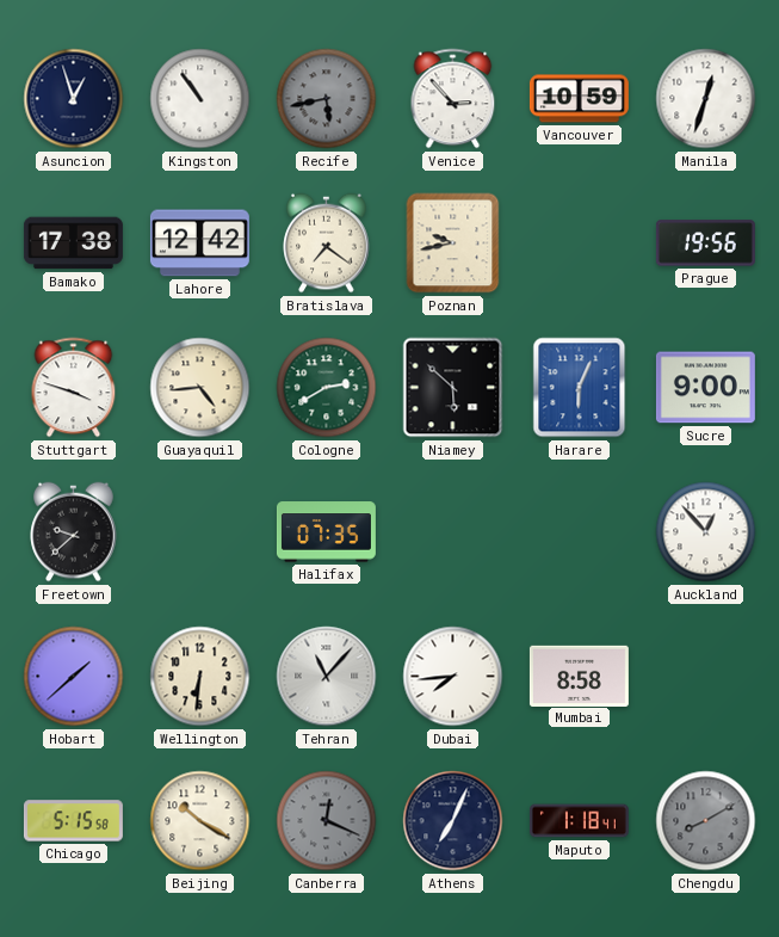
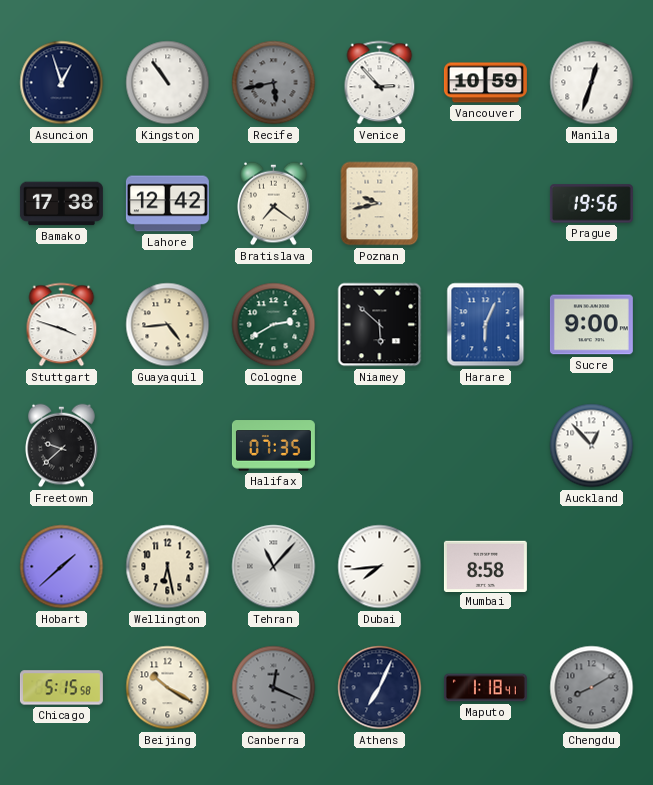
Wellington: 6:31 -> 6:28 (168, 567)
